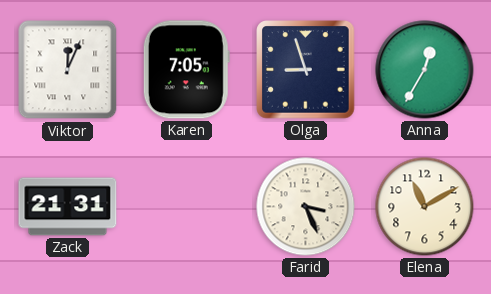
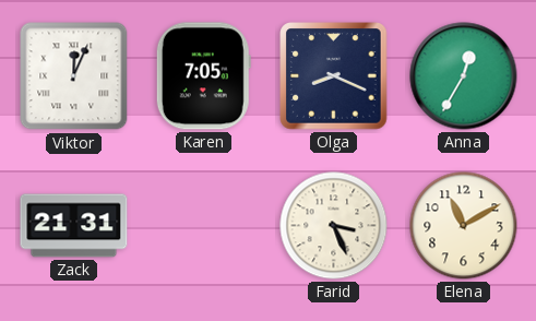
Olga: 8:57 -> 8:19 (334, 76)
